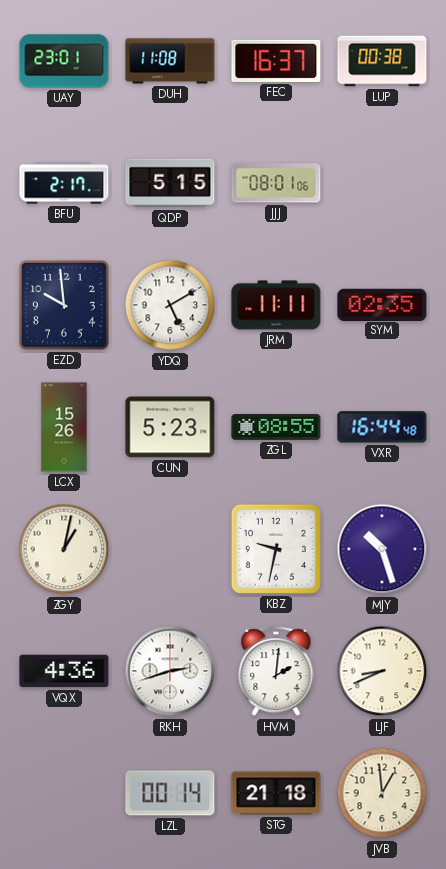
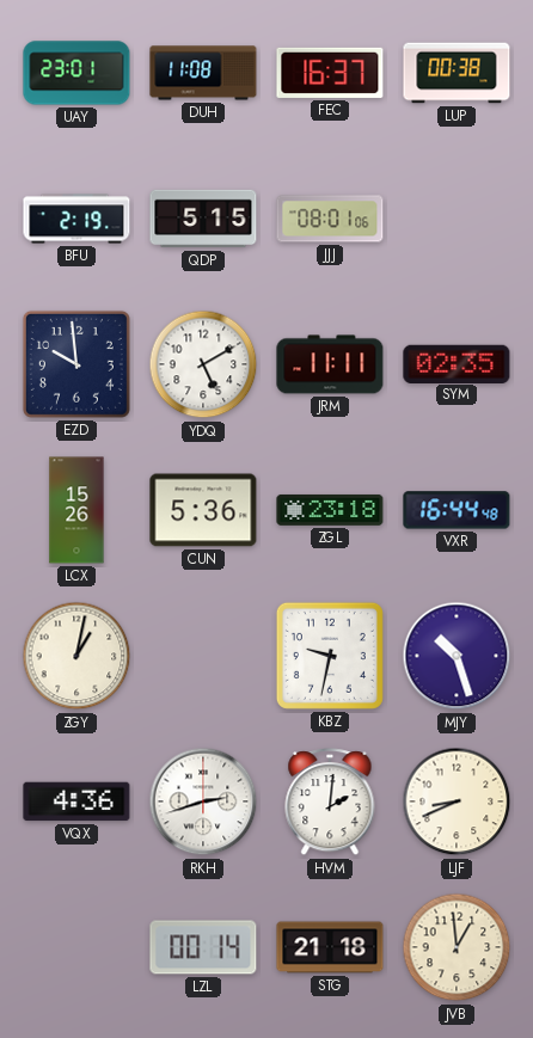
BFU: 2:17 -> 2:19 (76, 219)
CUN: 5:23 -> 5:36 (203, 510)
ZGL: 08:55 -> 23:18 (330, 510)
